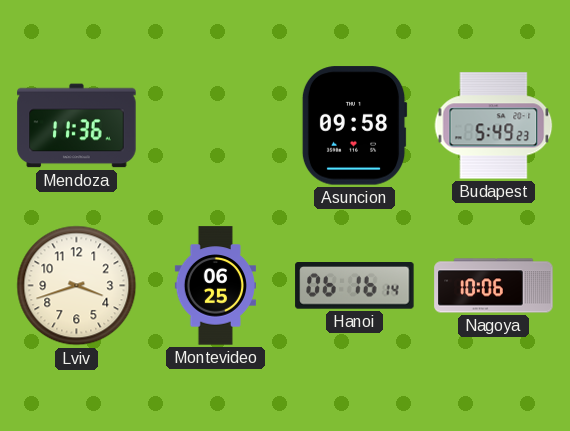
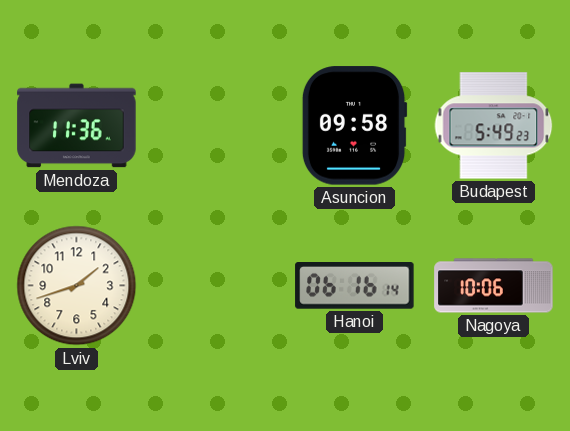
Lviv: 3:42 -> 1:42 (77, 286)
Montevideo: 06:25 -> none (215, 286)
